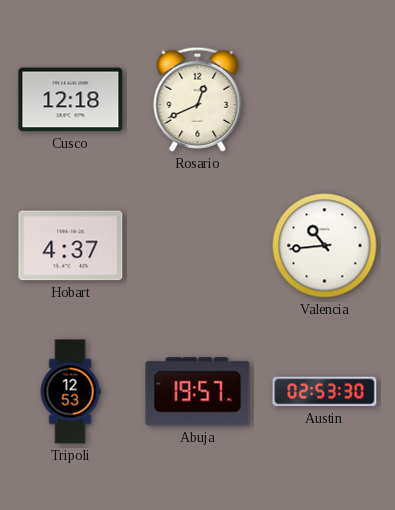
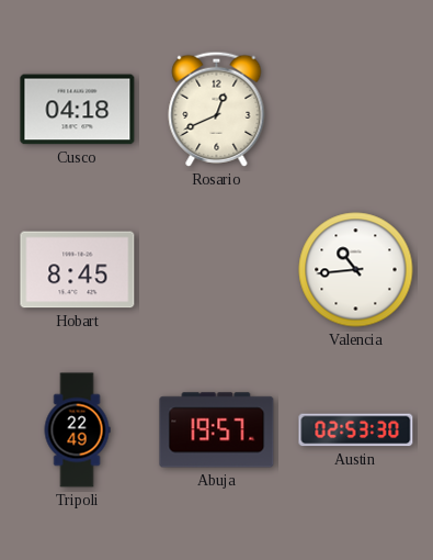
Cusco: 12:18 -> 04:18 (78, 110)
Hobart: 4:37 -> 8:45 (78, 270)
Tripoli: 12:53 -> 22:49 (77, 430)
